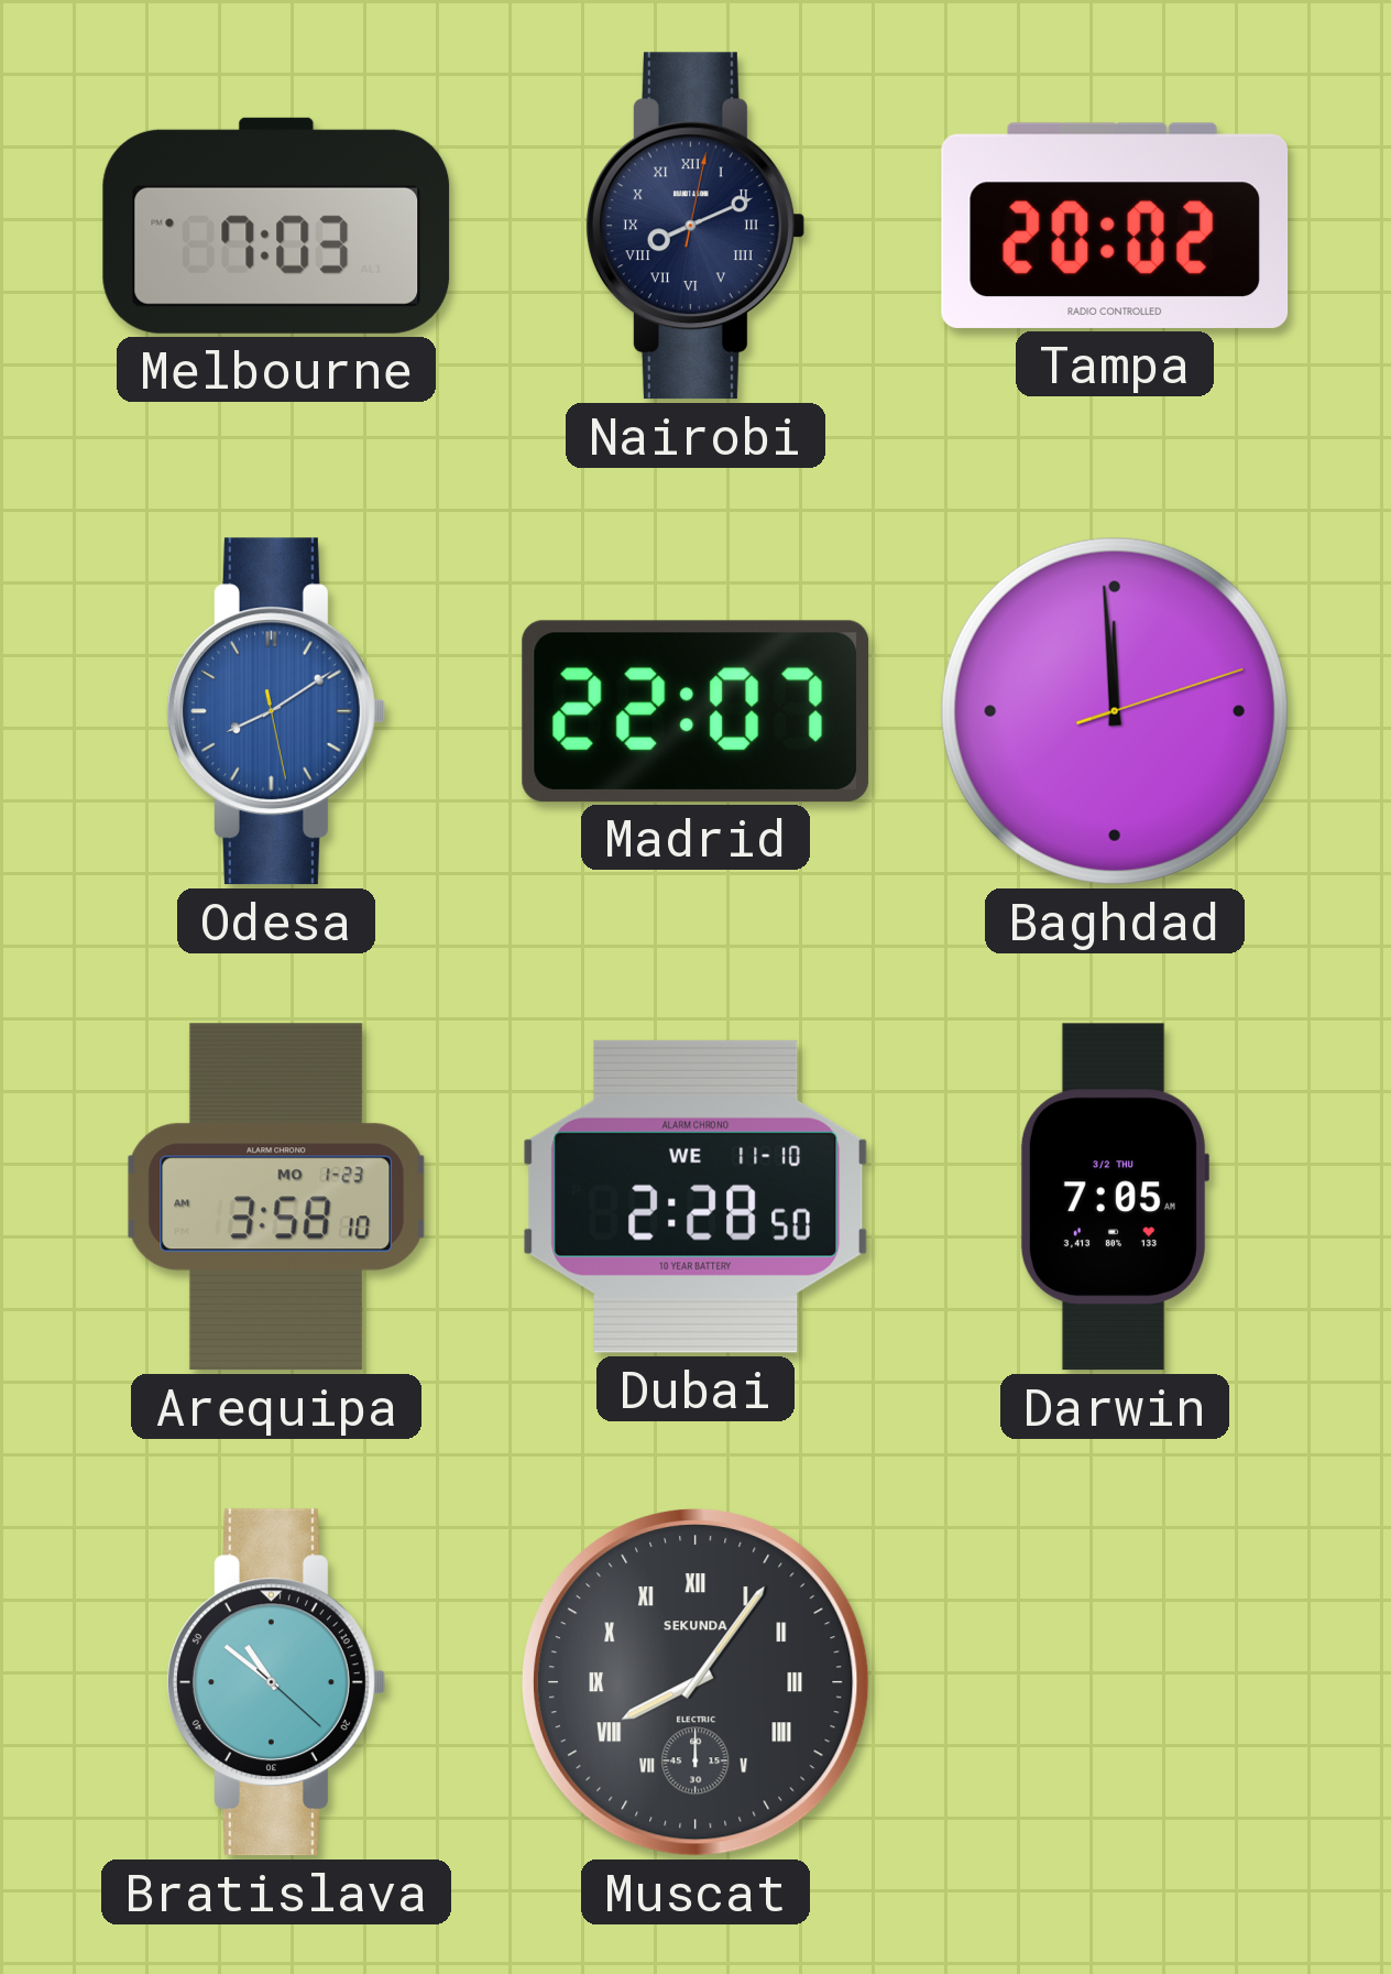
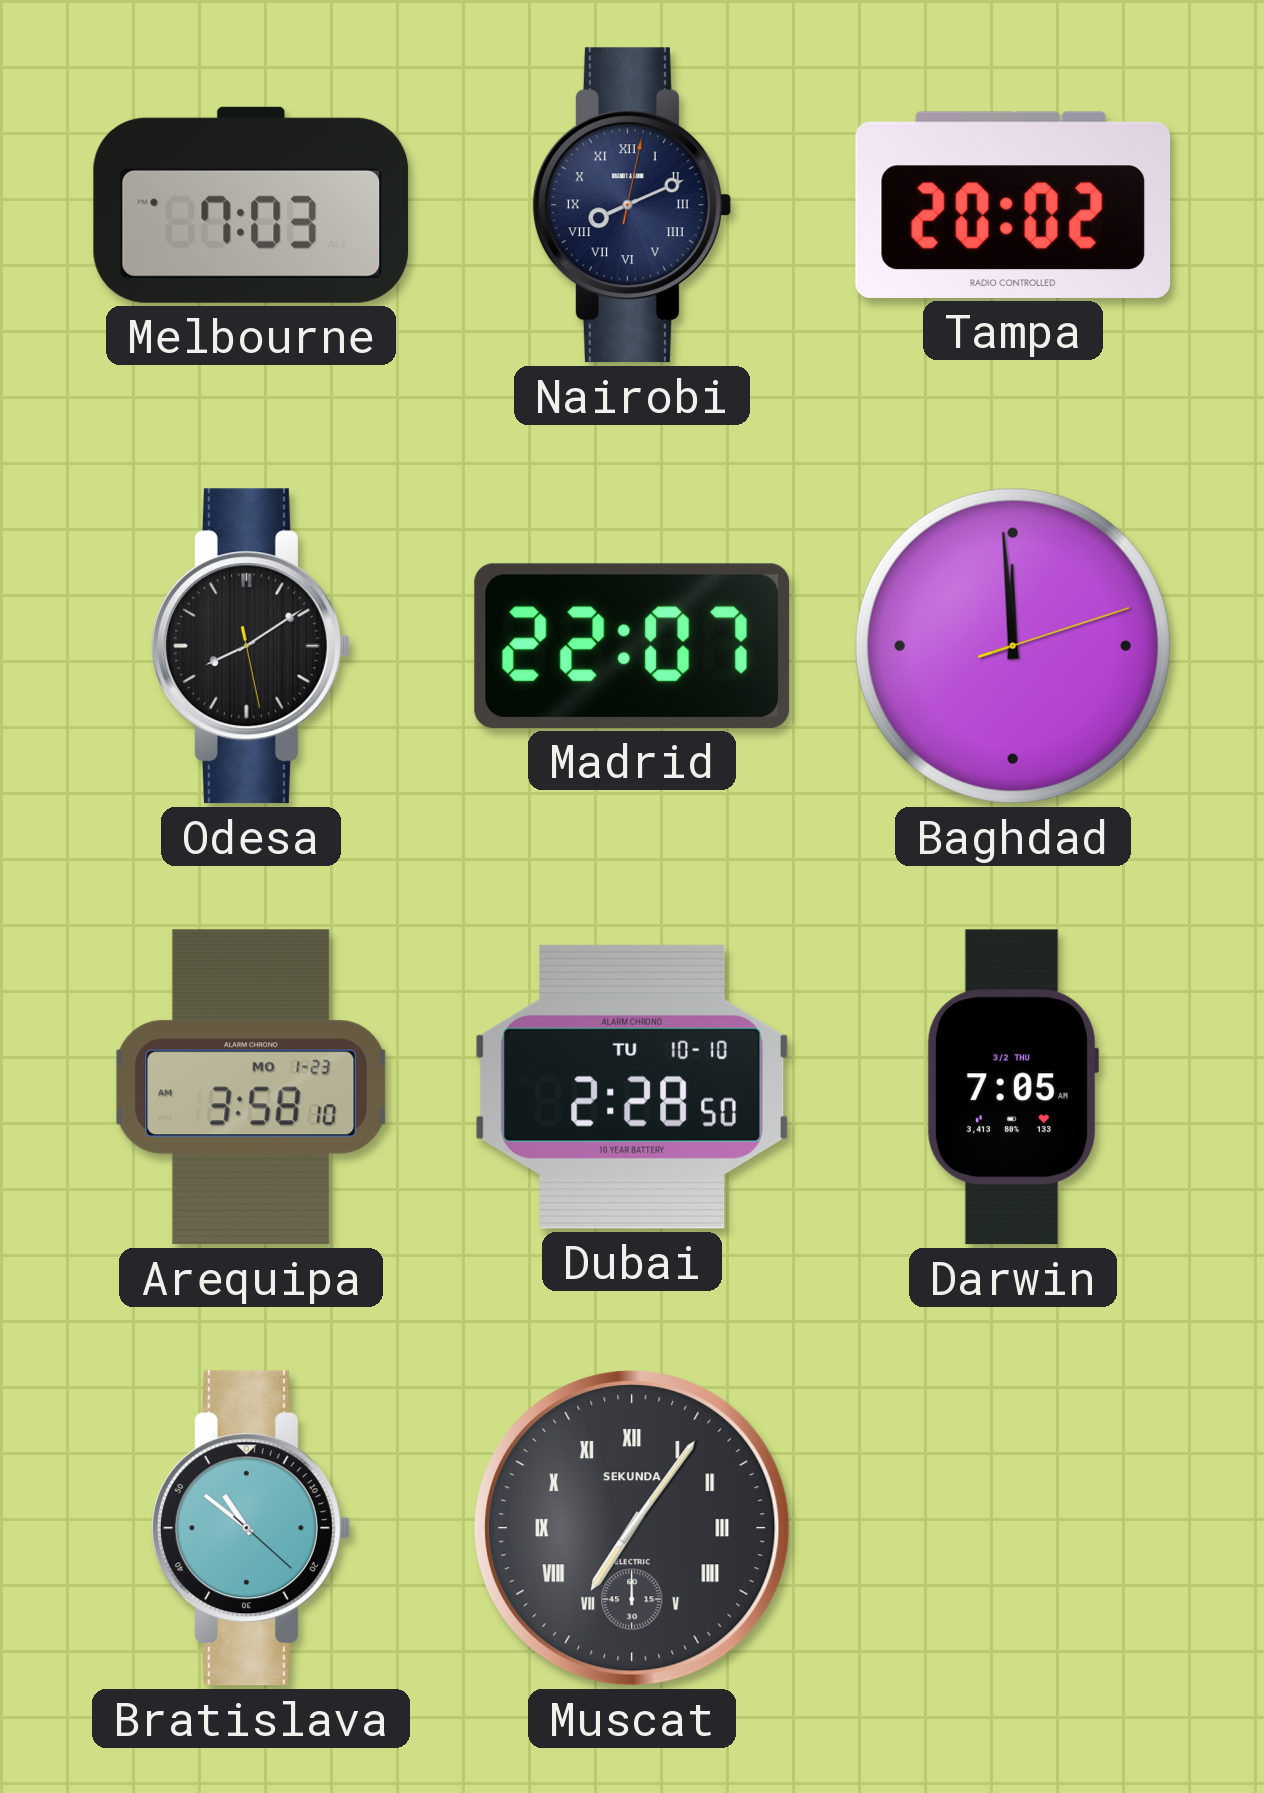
Odesa dial: blue -> black (250, 646)
Dubai date: WE 11-10 -> TU 10-10 (631, 1087)
Muscat: 8:06 -> 7:06 (632, 1528)
